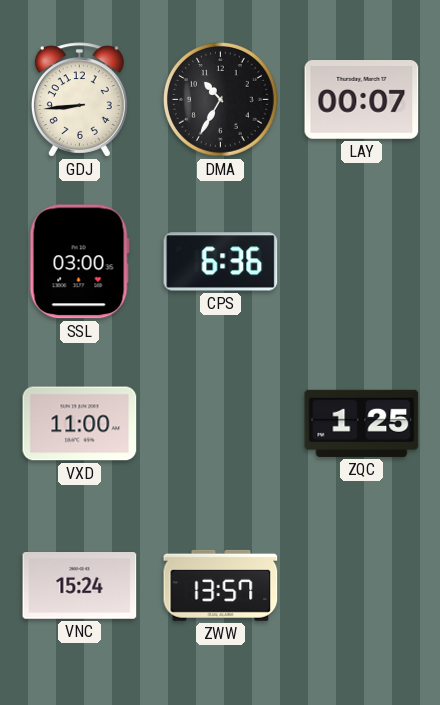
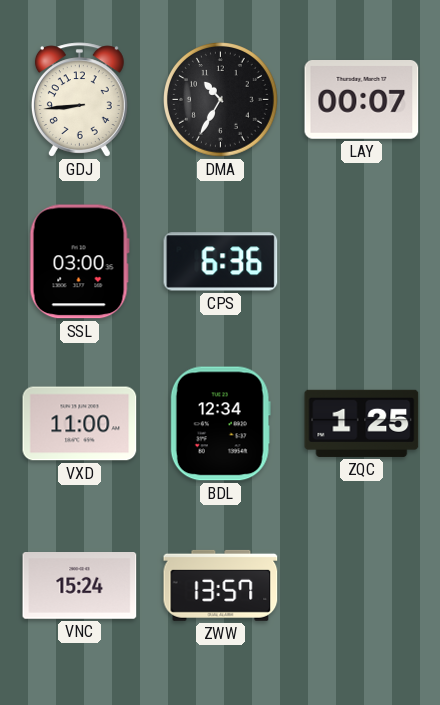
BDL: none -> 12:34 (220, 424)
